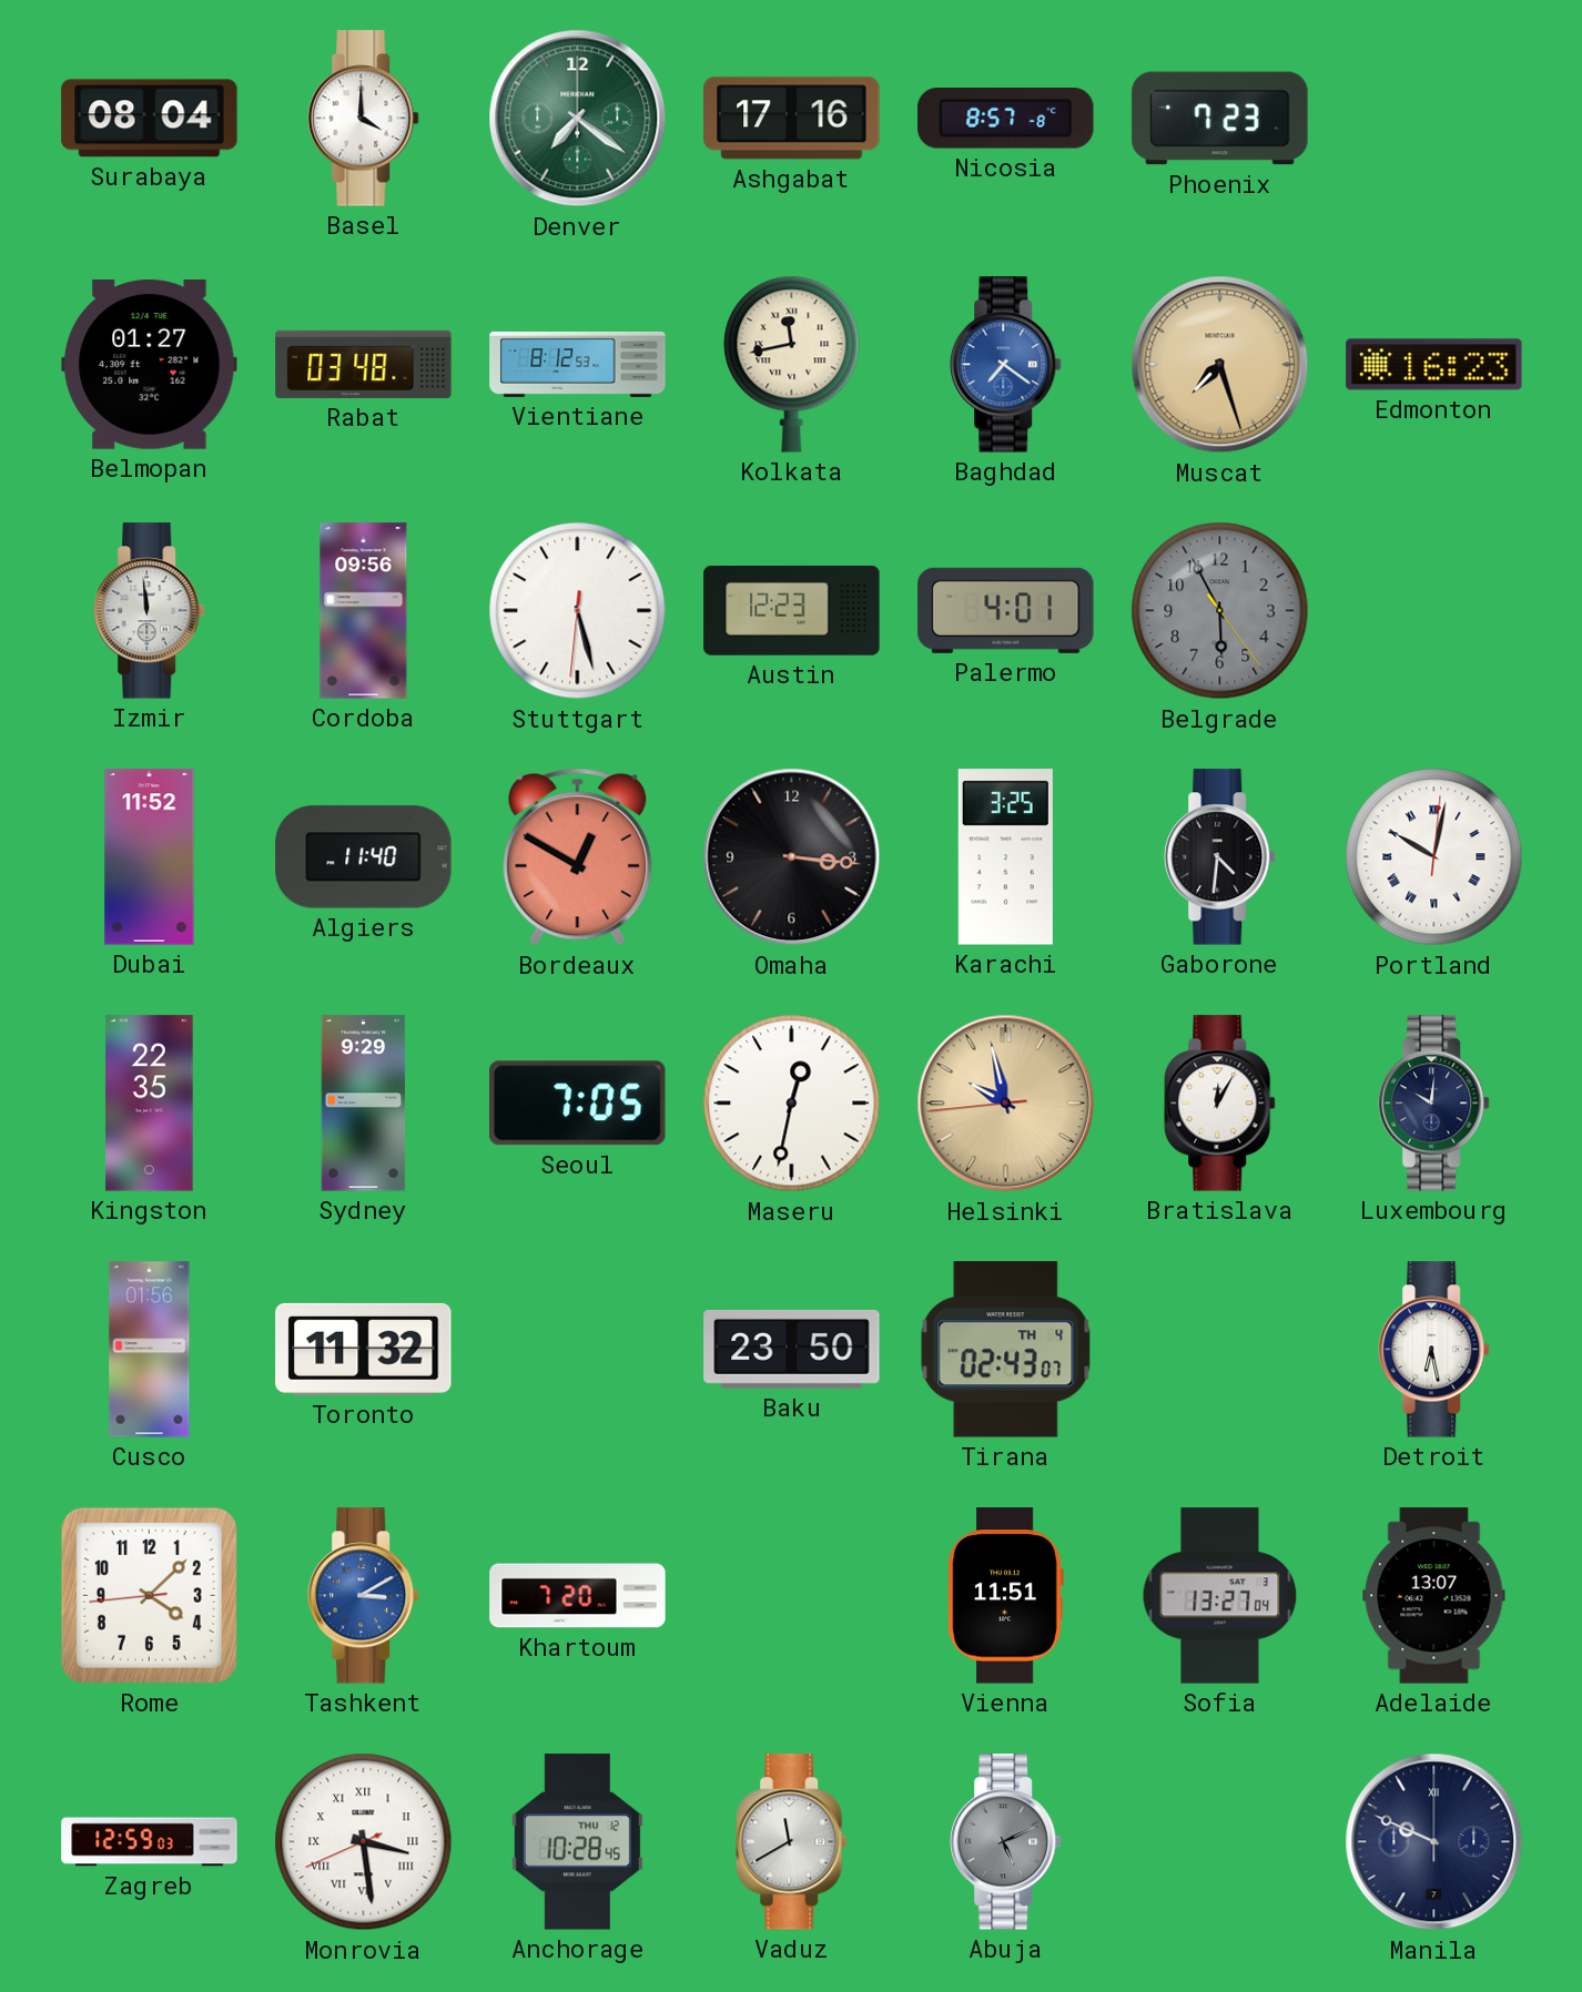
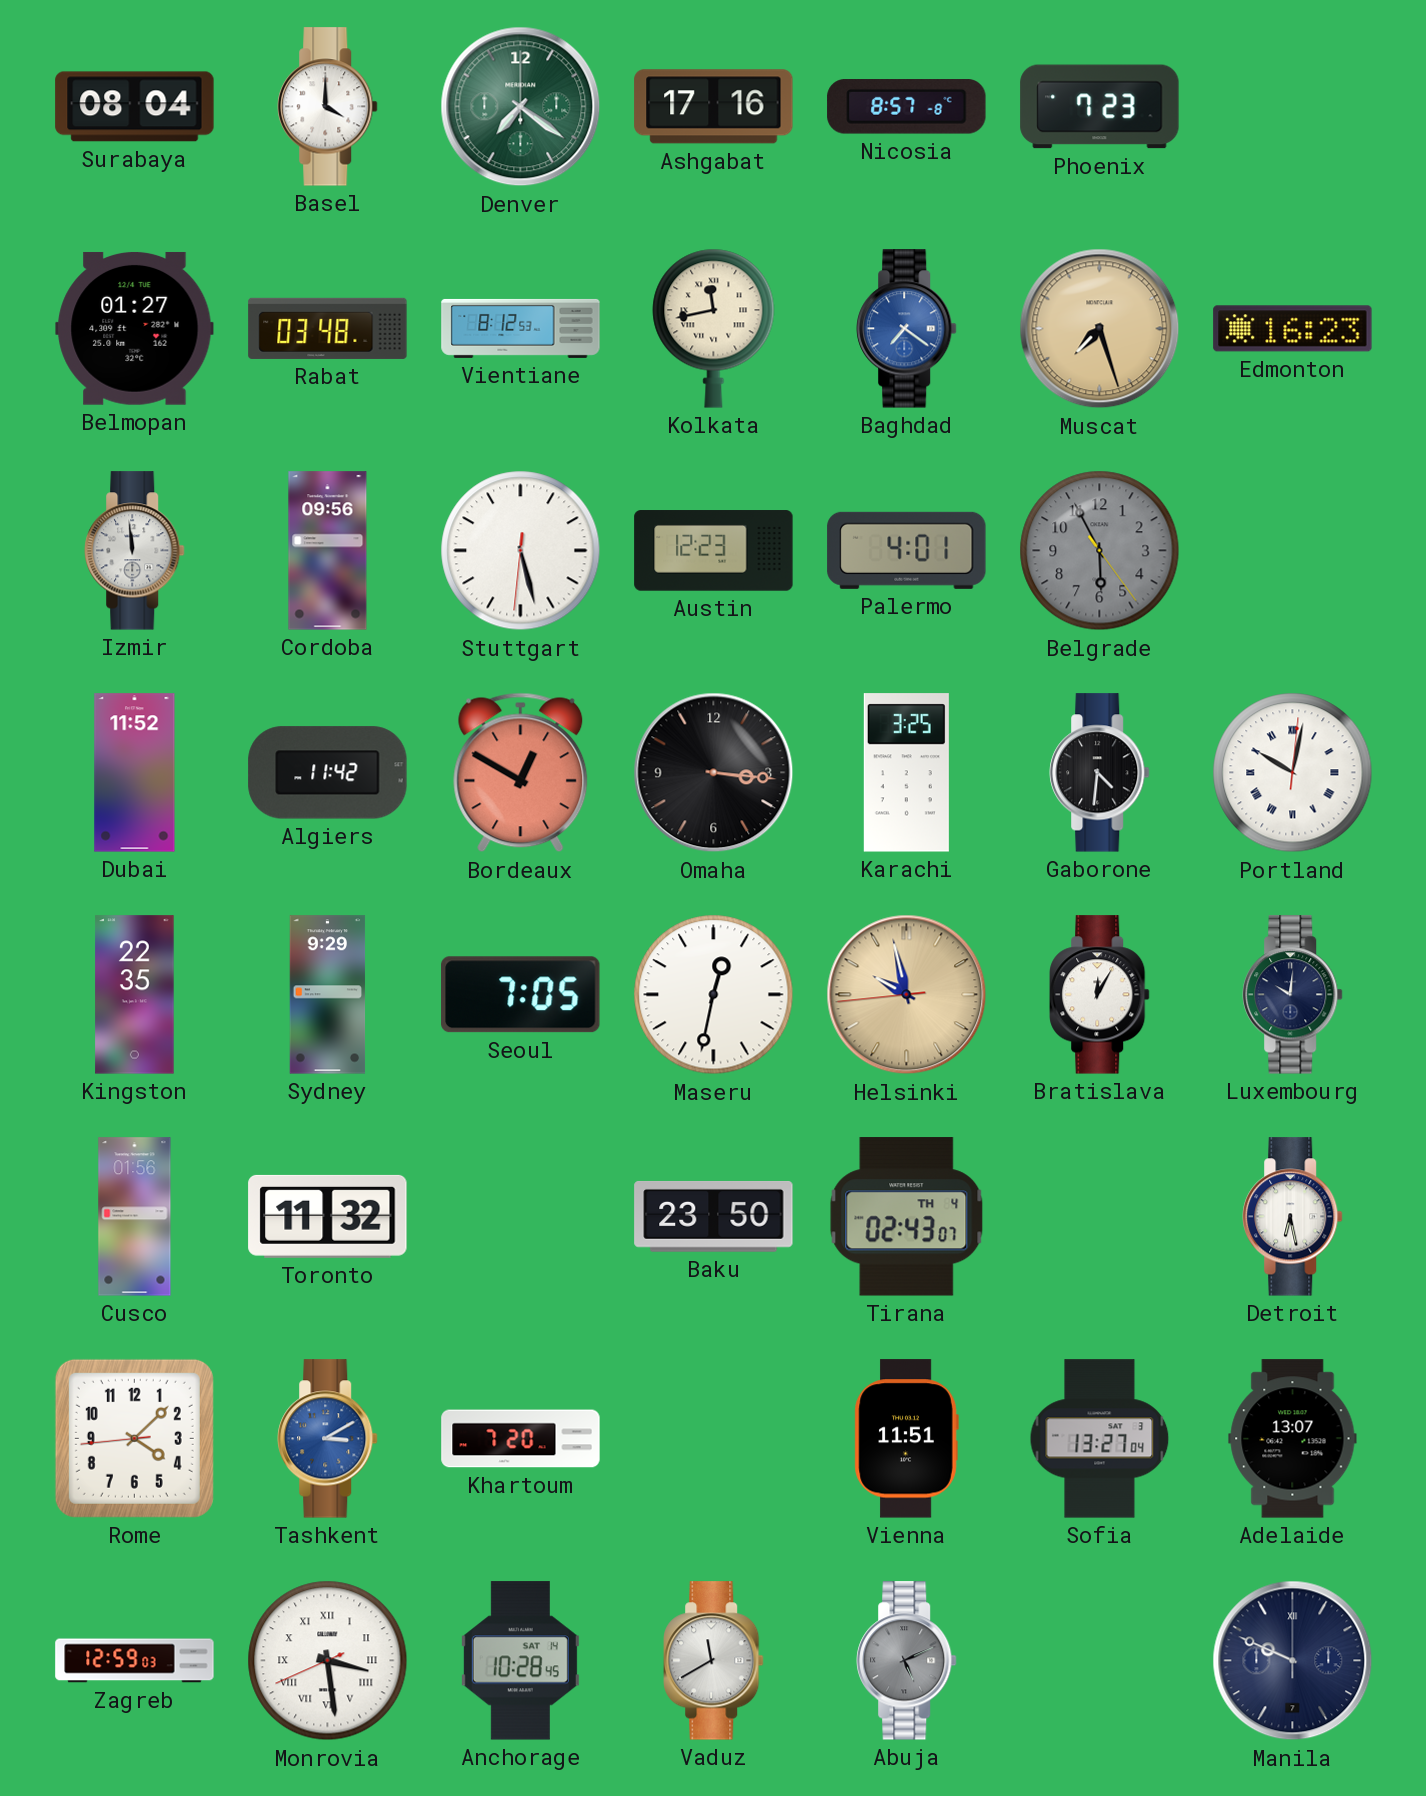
Algiers: 11:40 -> 11:42 (328, 773)
Anchorage date: THU 12 -> SAT 14 (520, 1661)
